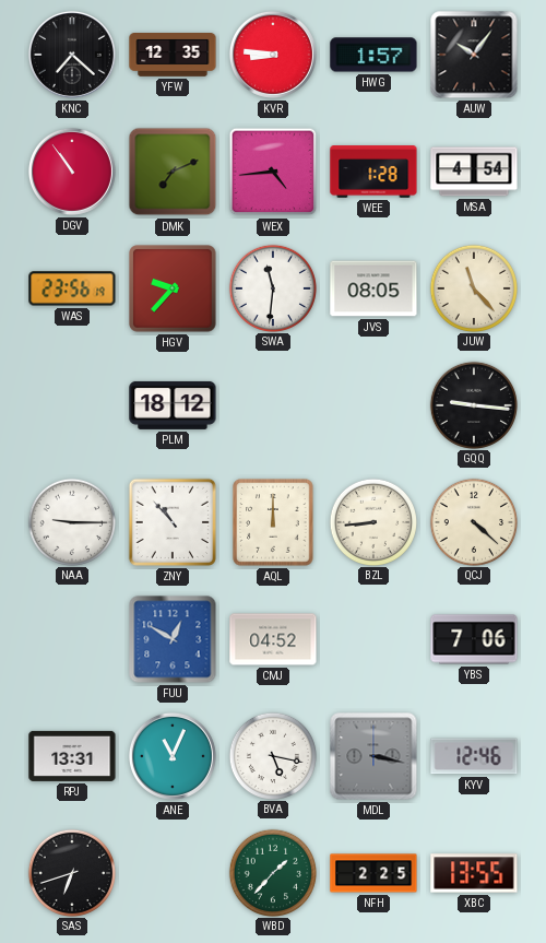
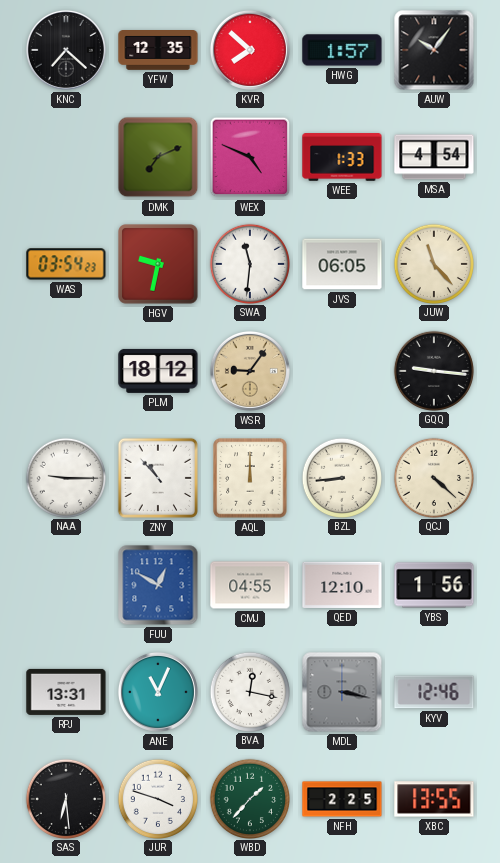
KVR: 8:46 -> 7:52 (250, 50)
DGV: 10:54 -> none (72, 172)
WEX: 4:44 -> 4:49 (250, 157)
WEE: 1:28 -> 1:33 (342, 157)
WAS: 23:56 -> 03:54 (66, 264)
HGV: 9:37 -> 9:32 (158, 264)
JVS: 08:05 -> 06:05 (342, 264)
WSR: none -> 9:06 (250, 371)
CMJ: 04:52 -> 04:55 (250, 585)
QED: none -> 12:10 (342, 585)
YBS: 7:06 -> 1:56 (434, 585)
BVA: 5:17 -> 12:17 (249, 691)
SAS: 6:42 -> 6:29 (65, 798)
JUR: none -> 3:48 (157, 798)
